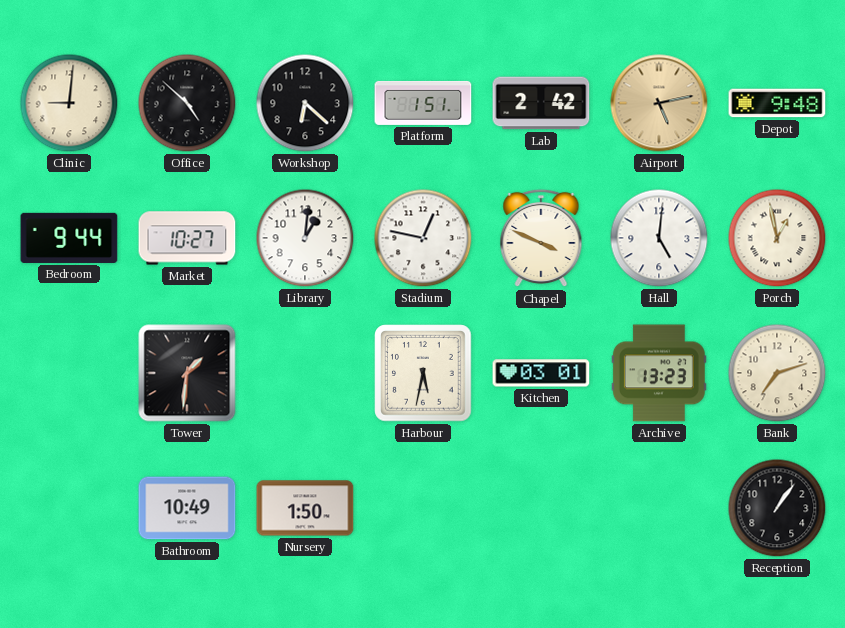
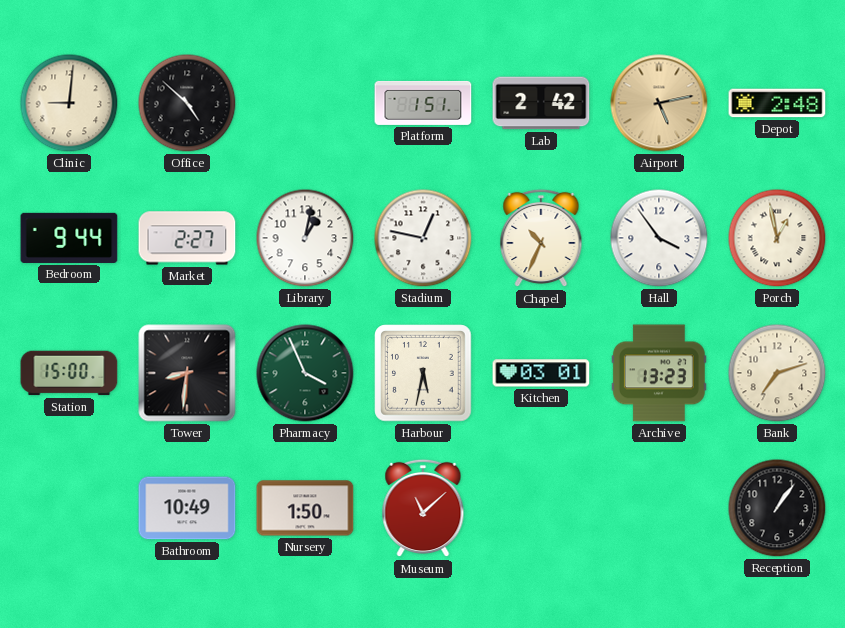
Workshop: 6:22 -> none (305, 103)
Depot: 9:48 -> 2:48 (777, 103)
Market: 10:27 -> 2:27 (187, 238)
Library: 1:01 -> 1:02 (305, 238)
Chapel: 3:49 -> 10:34 (541, 238)
Hall: 5:01 -> 3:54 (659, 238)
Station: none -> 15:00 (69, 373)
Tower: 1:31 -> 8:31 (187, 373)
Pharmacy: none -> 3:56 (305, 373)
Museum: none -> 11:08 (423, 508)
